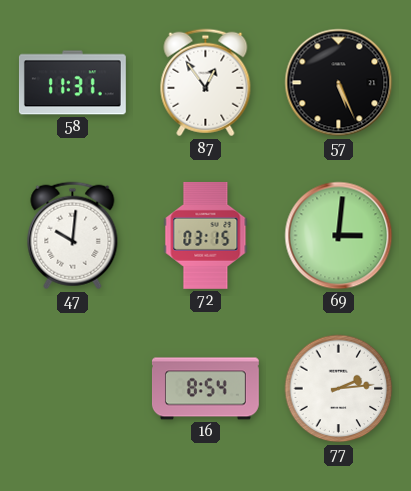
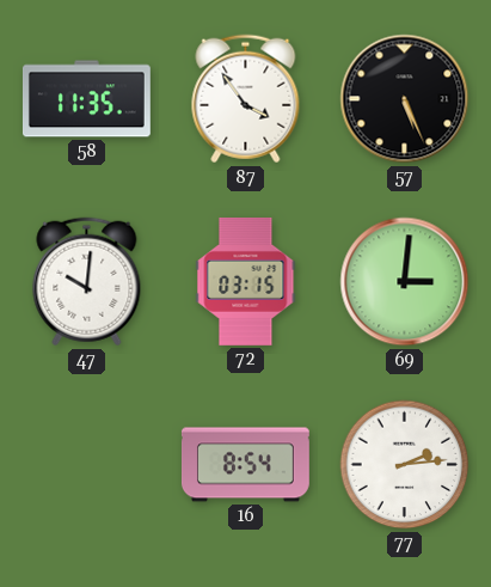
58: 11:31 -> 11:35 (86, 99)
87: 12:54 -> 3:54 (246, 99)
